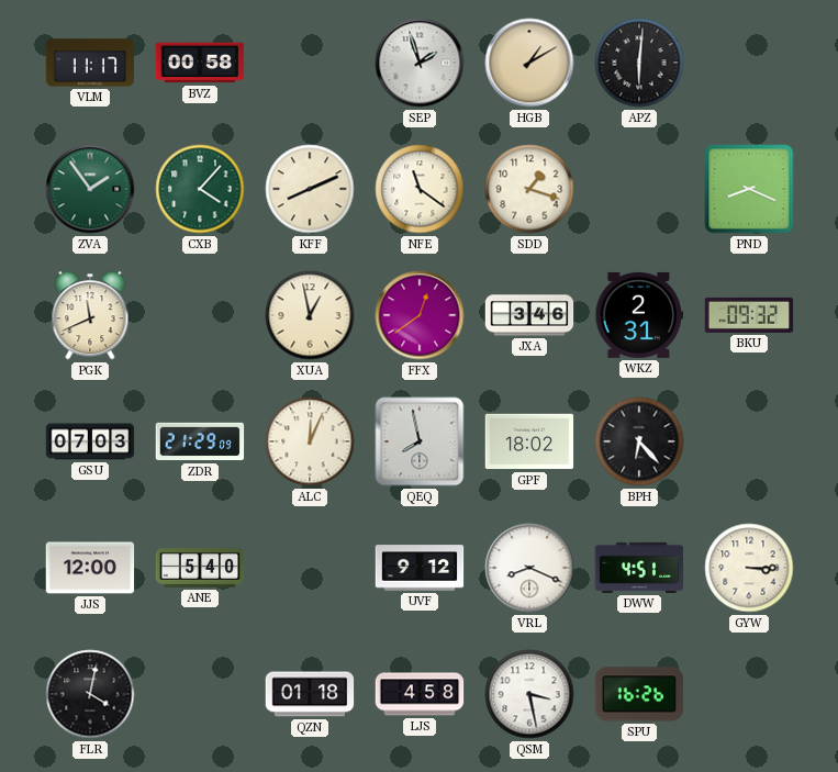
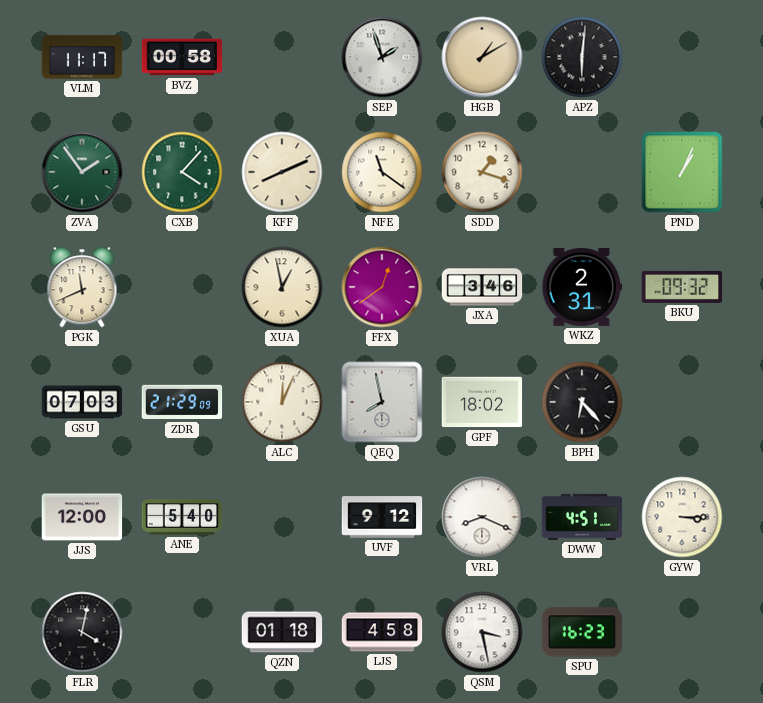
PND: 8:19 -> 1:04 (682, 172)
SPU: 16:26 -> 16:23 (582, 632)
